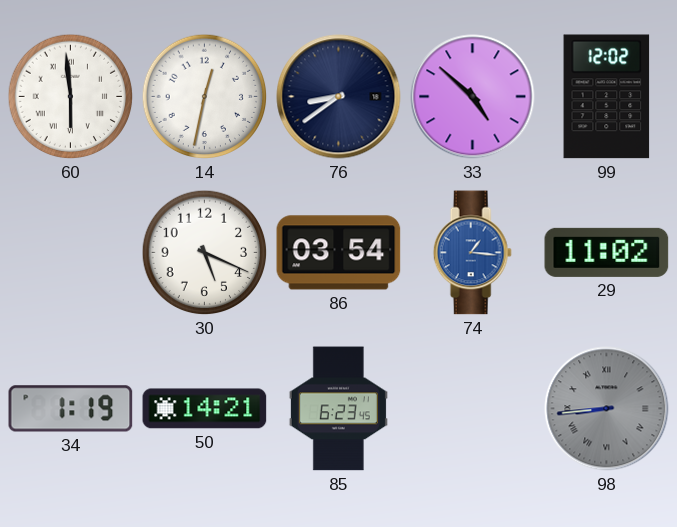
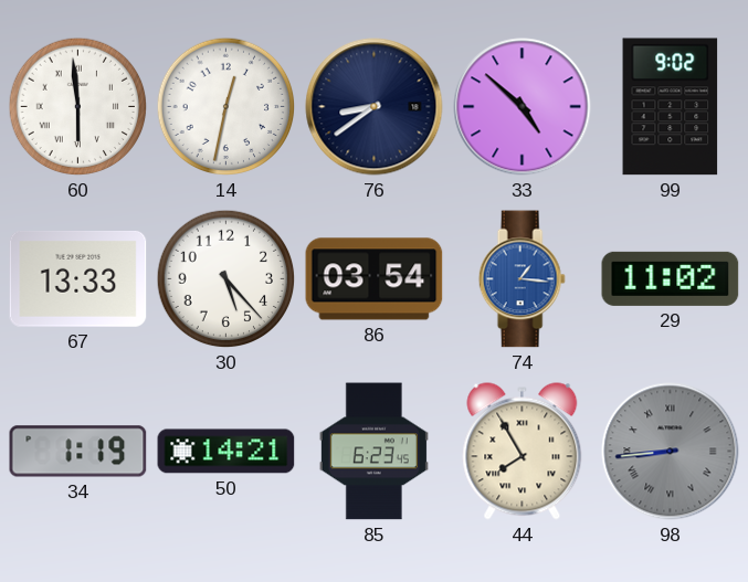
99: 12:02 -> 9:02 (671, 107)
67: none -> 13:33 (78, 278)
30: 5:19 -> 5:23 (226, 279)
44: none -> 7:55 (523, 452)
